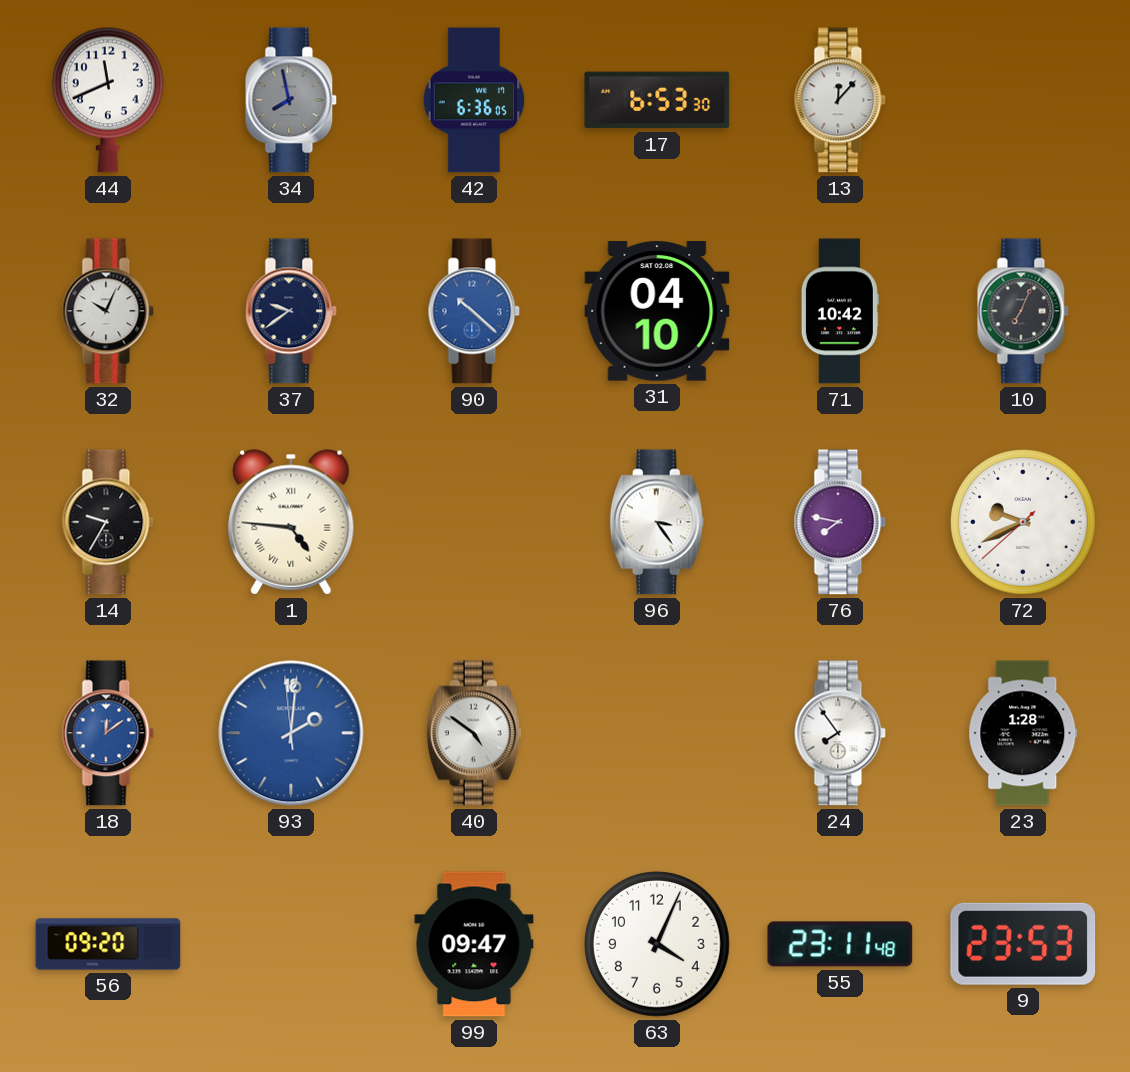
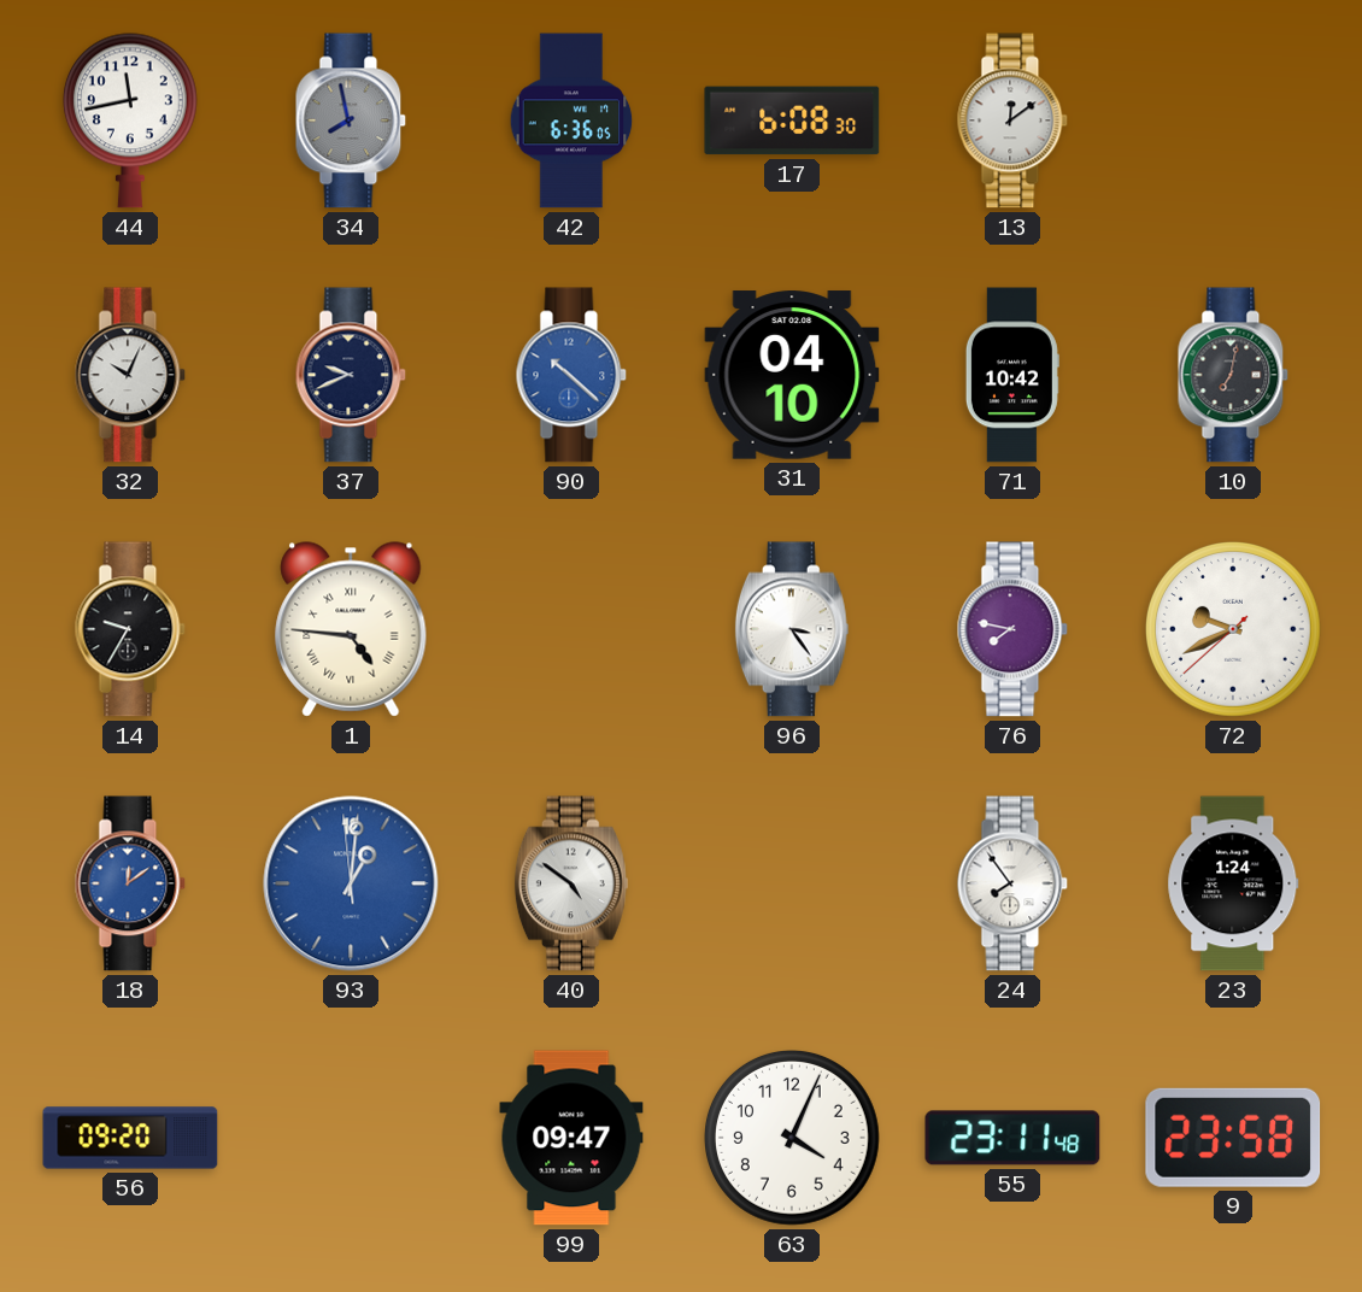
44: 11:41 -> 11:43 (130, 121)
17: 6:53 -> 6:08 (792, 121)
13: 12:07 -> 12:09 (1012, 121)
37: 9:39 -> 9:41 (351, 375)
10: 7:04 -> 7:02 (1233, 375)
93: 2:00 -> 1:00 (351, 883)
23: 1:28 -> 1:24 (1233, 883)
9: 23:53 -> 23:58 (1233, 1138)
